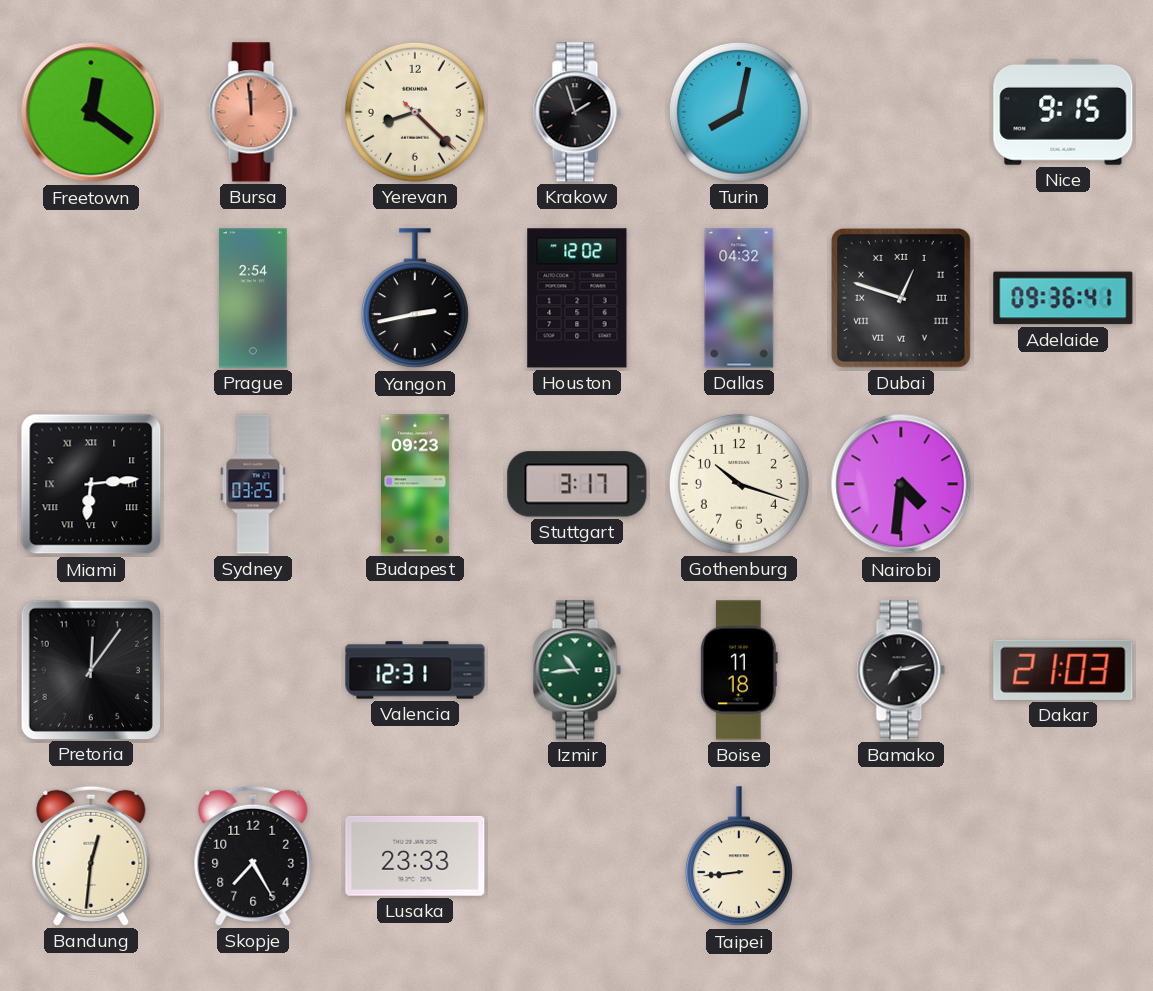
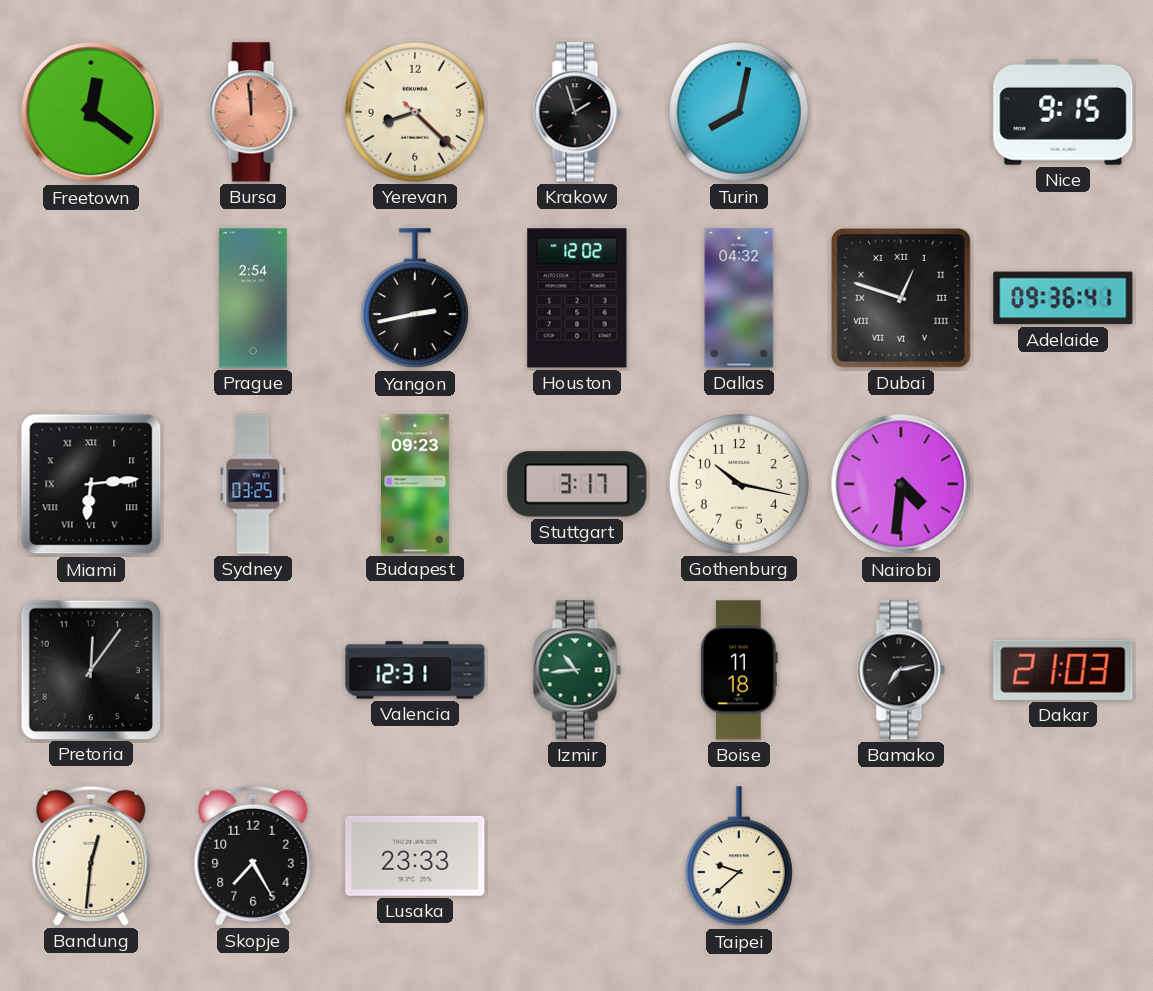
Gothenburg: 10:18 -> 10:17 (739, 484)
Taipei: 8:44 -> 9:38 (739, 857)
